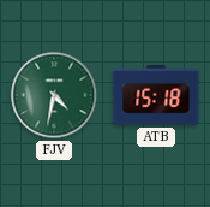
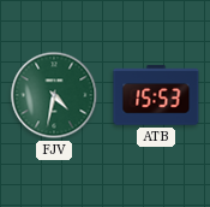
ATB: 15:18 -> 15:53 (156, 95)
